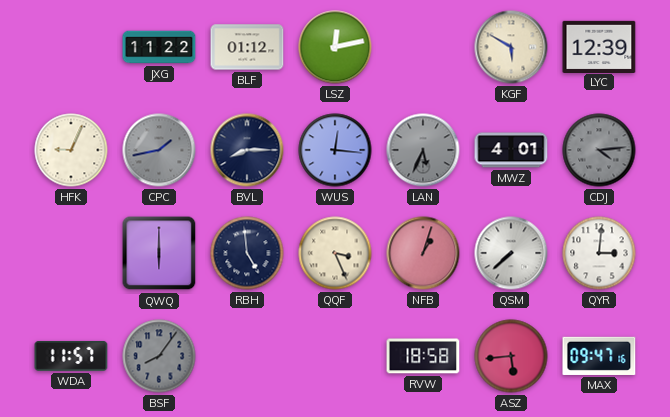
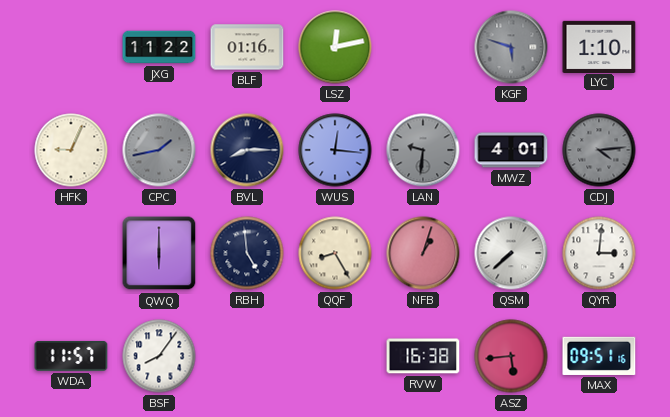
BLF: 01:12 -> 01:16 (247, 47)
KGF: 5:50 -> 5:48 (511, 47)
KGF dial: cream -> grey (511, 47)
LYC: 12:39 -> 1:10 (599, 46)
LAN: 5:34 -> 9:31 (423, 150)
QQF: 3:26 -> 8:25 (335, 253)
BSF dial: grey -> white (159, 356)
RVW: 18:58 -> 16:38 (423, 356)
MAX: 09:47 -> 09:51 (599, 356)
